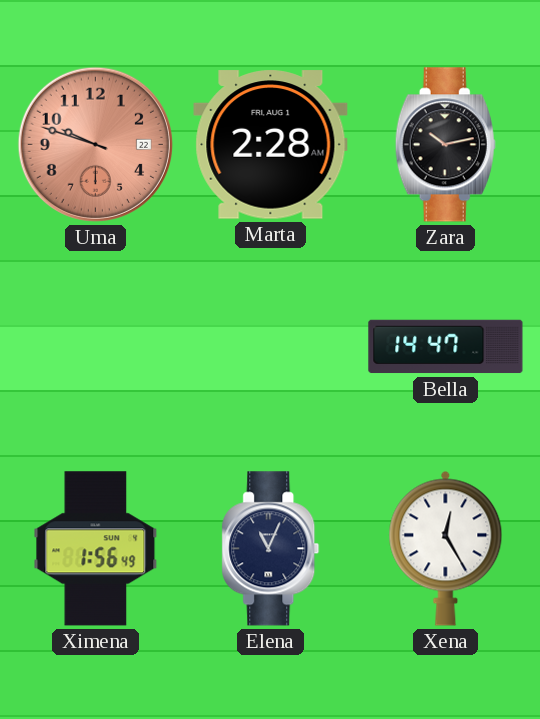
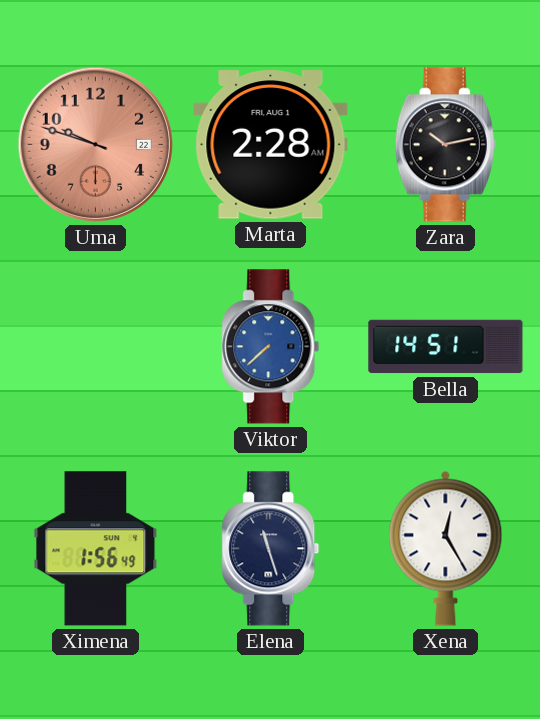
Viktor: none -> 7:38 (271, 347)
Bella: 14:47 -> 14:51 (446, 347)
Elena: 11:04 -> 11:27 (271, 549)
